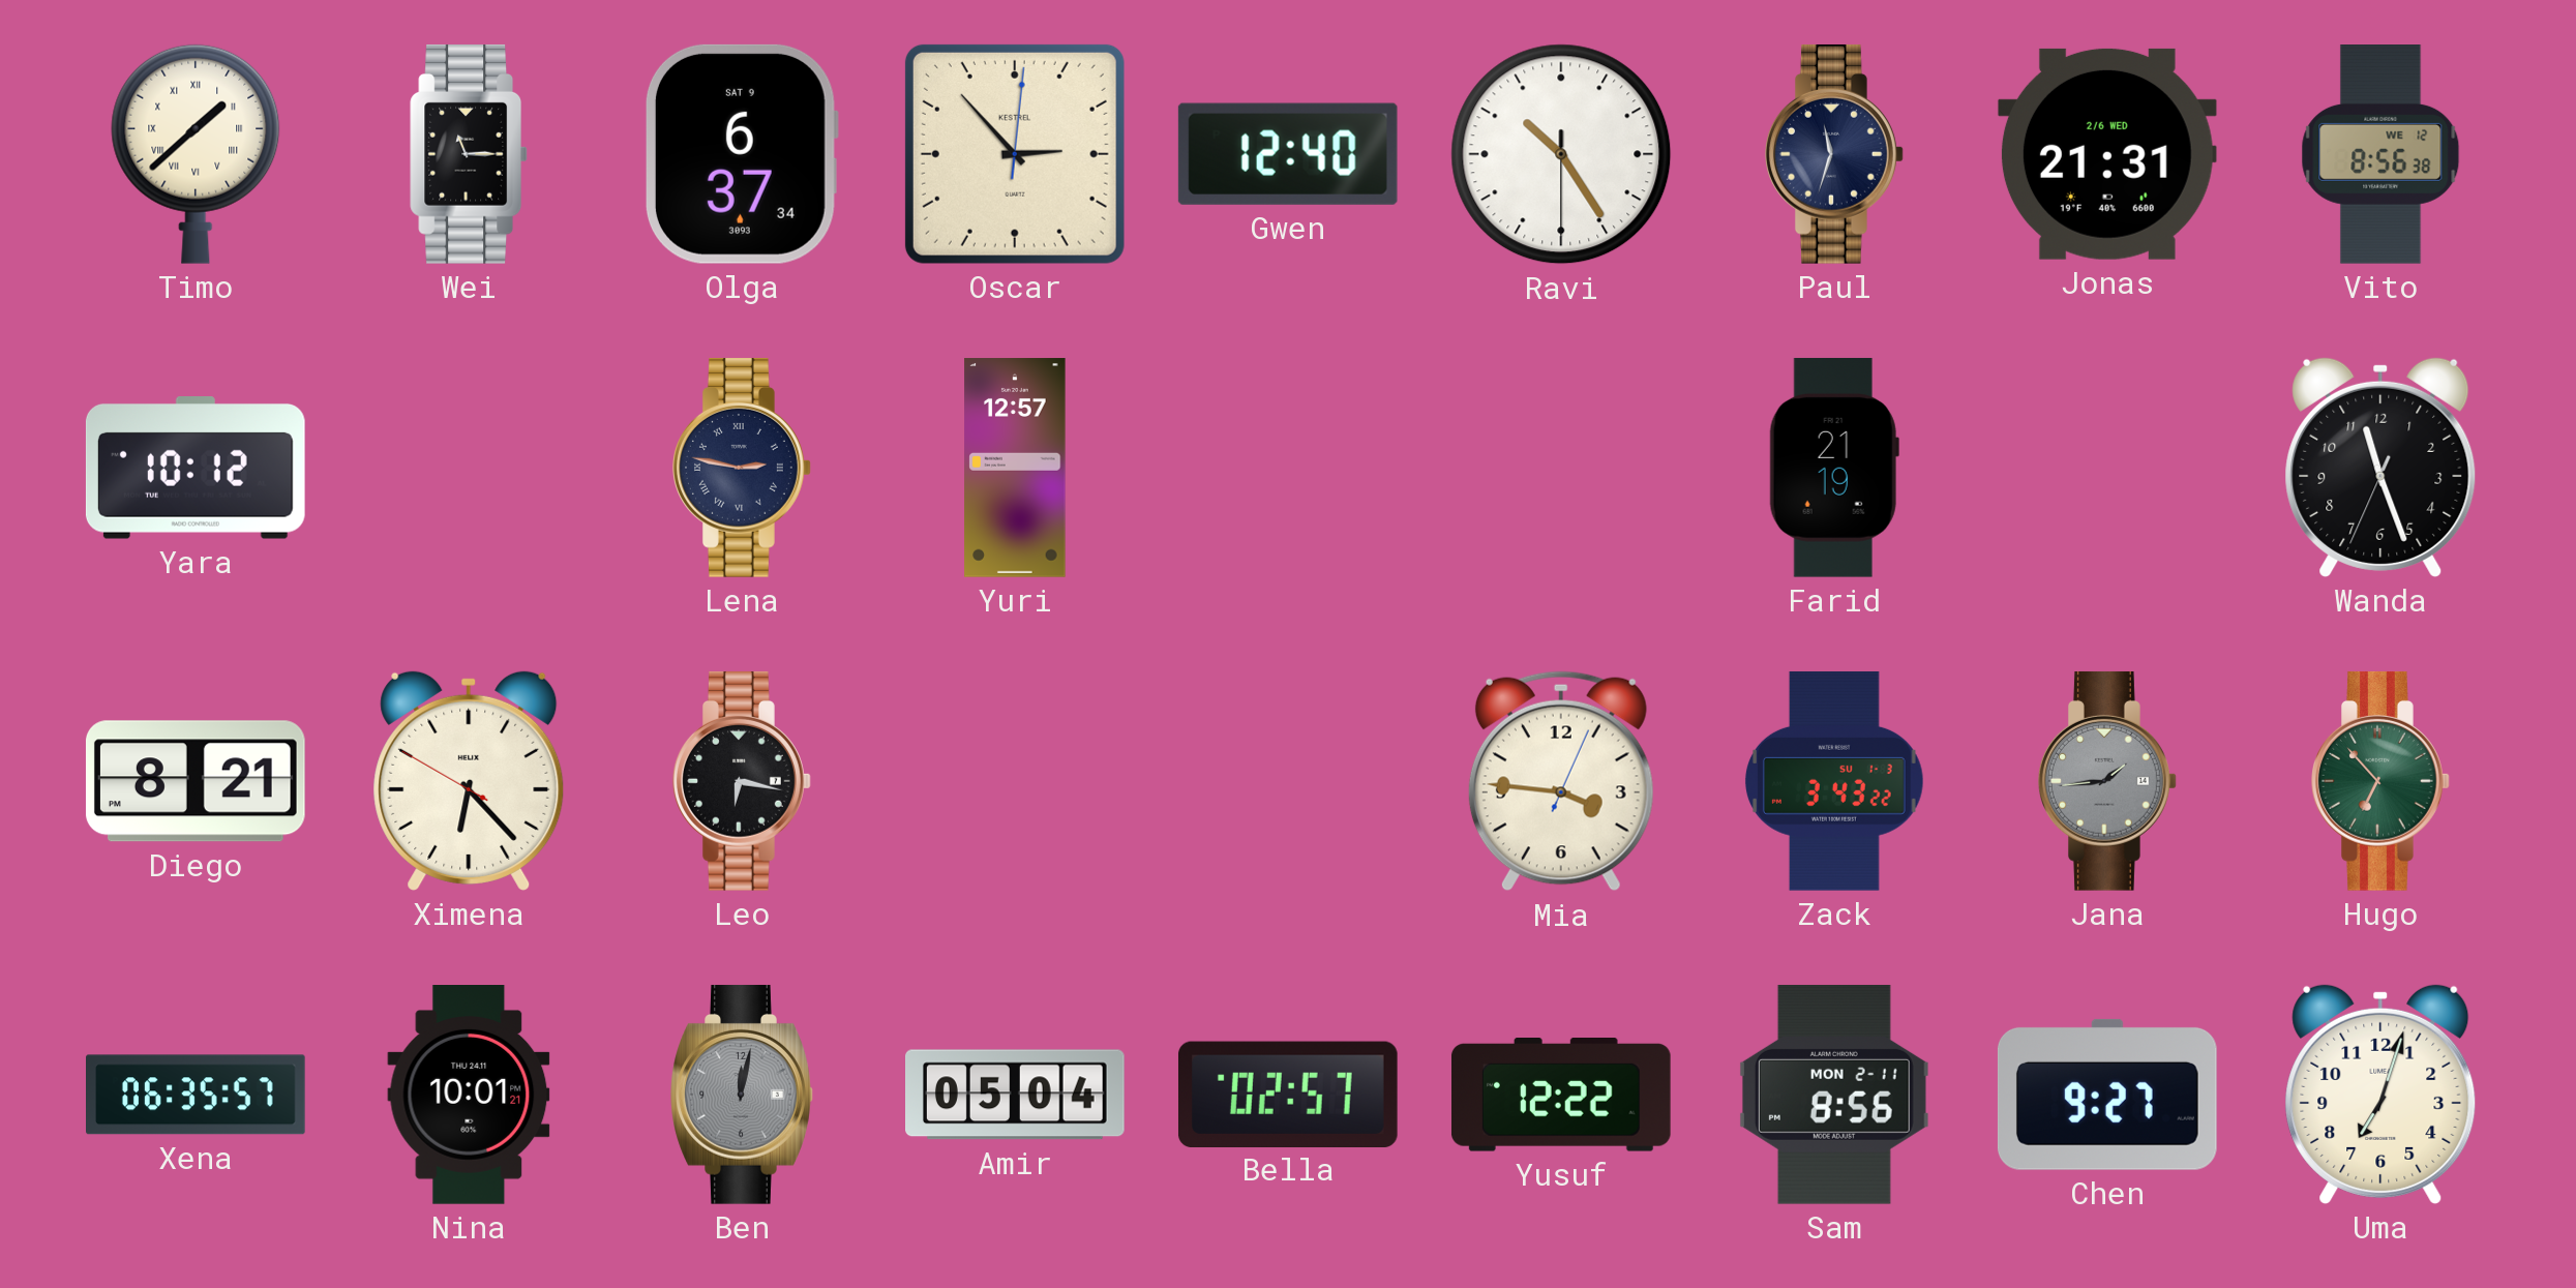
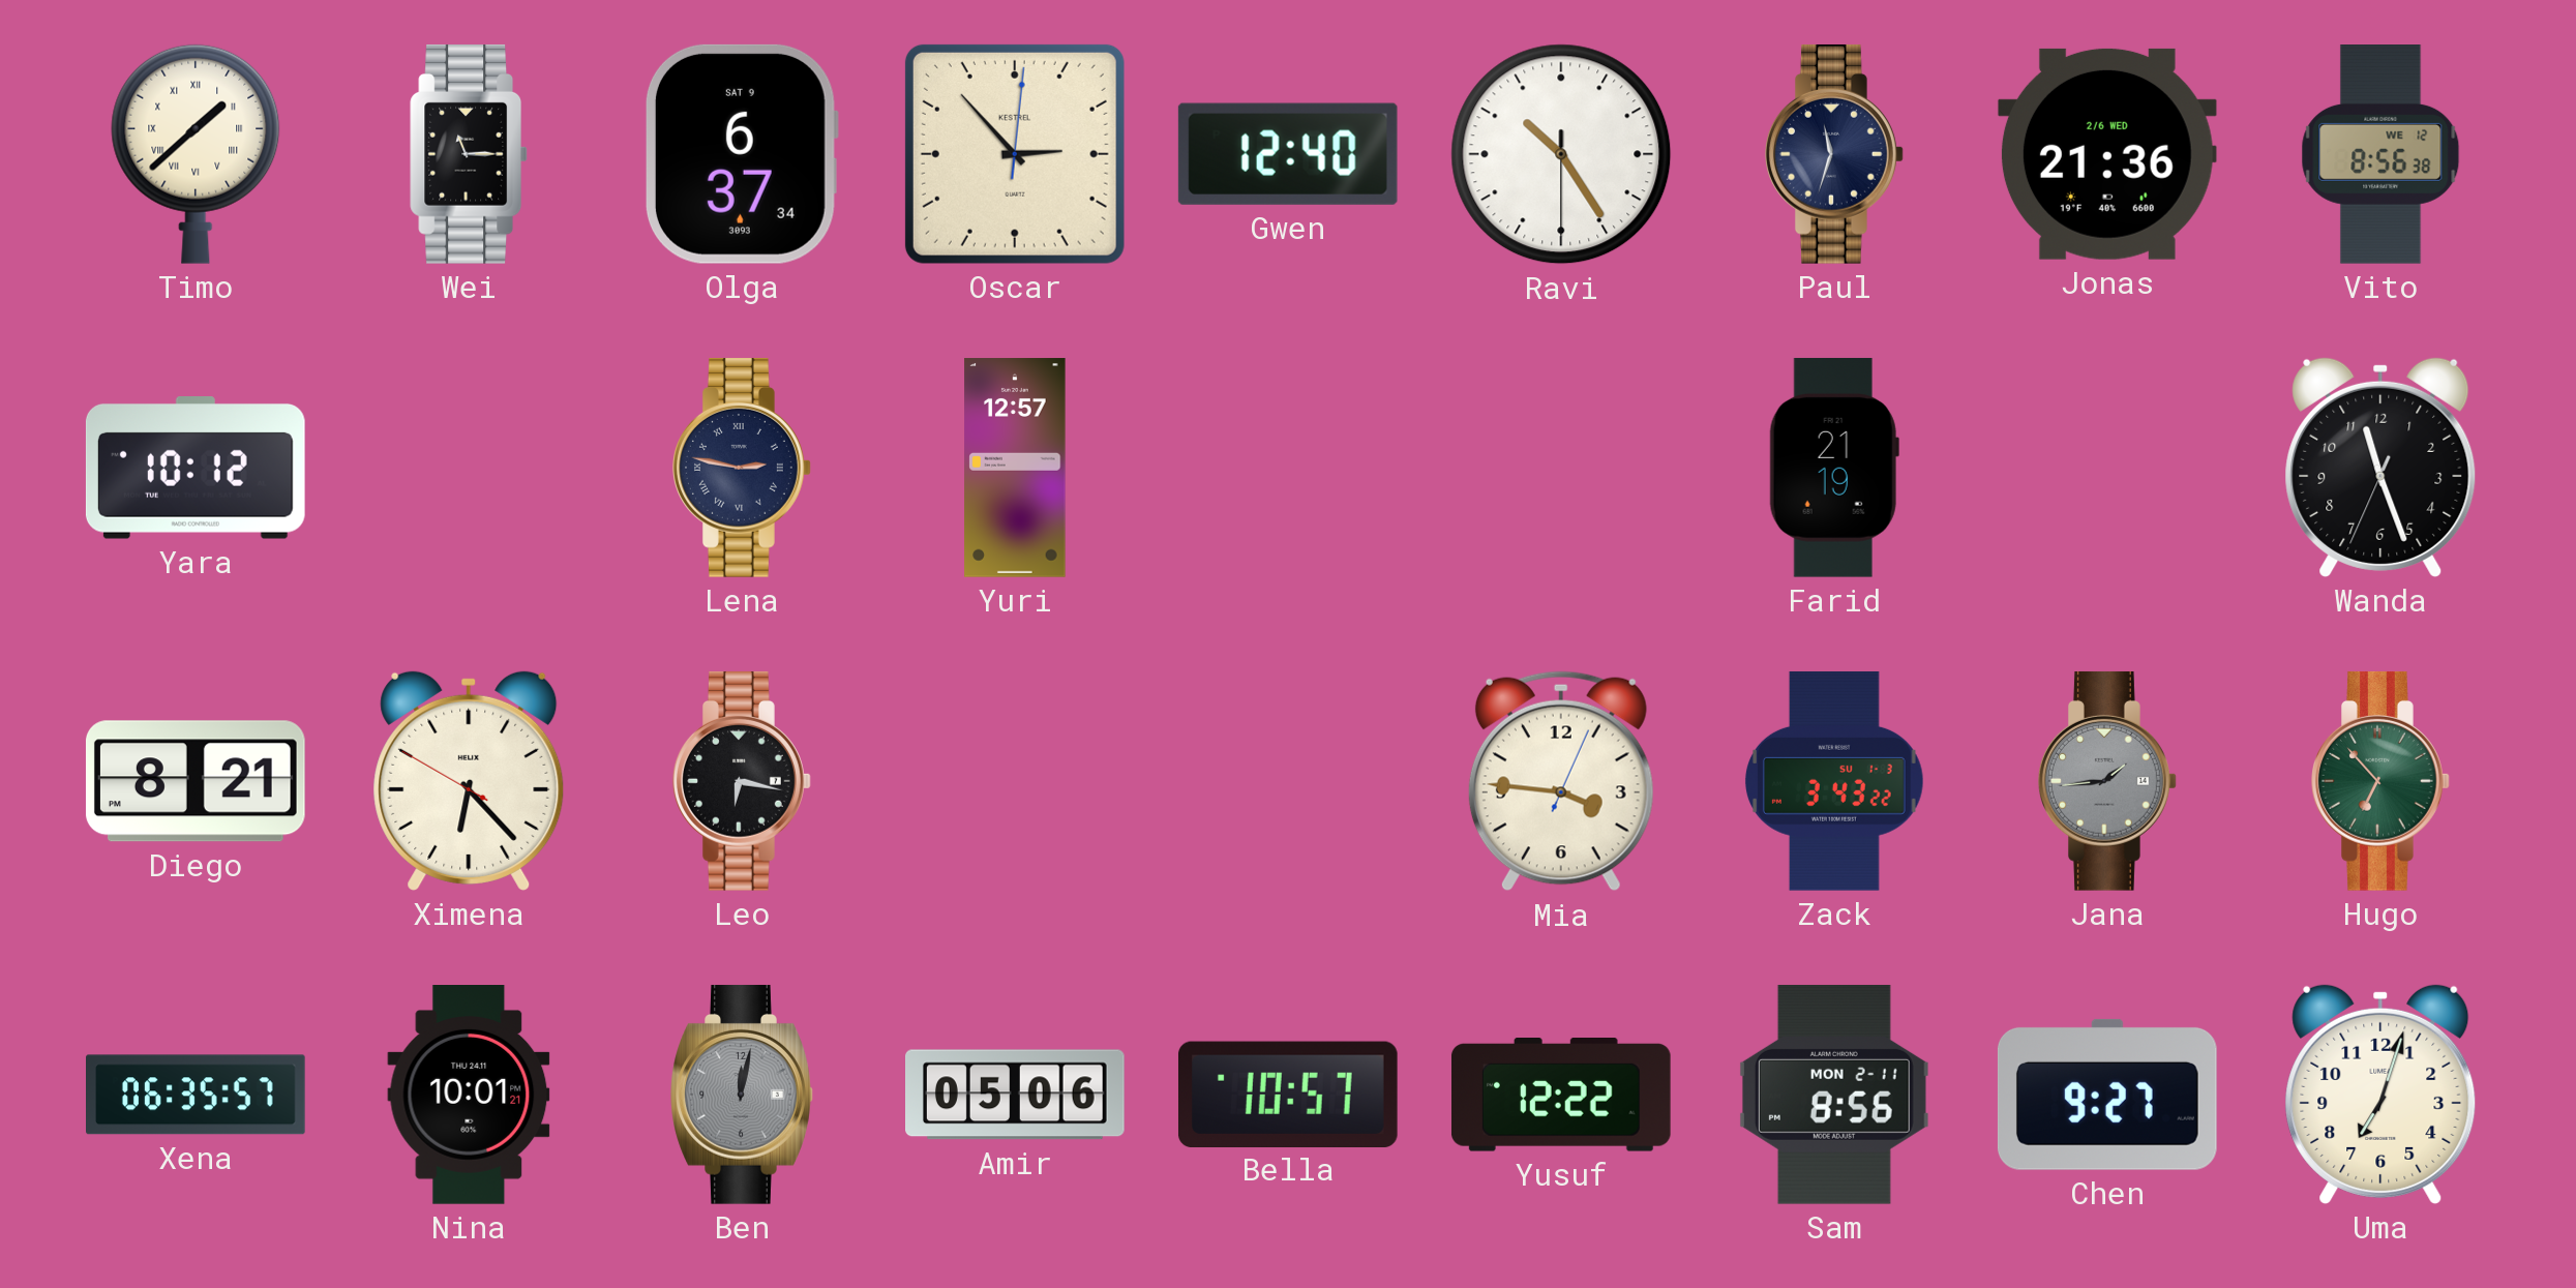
Jonas: 21:31 -> 21:36 (2107, 154)
Amir: 05:04 -> 05:06 (1016, 1095)
Bella: 02:57 -> 10:57 (1288, 1094)
